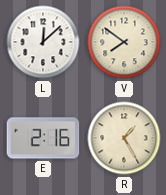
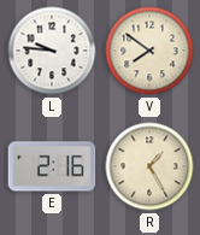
L: 12:08 -> 9:46 (52, 51)
